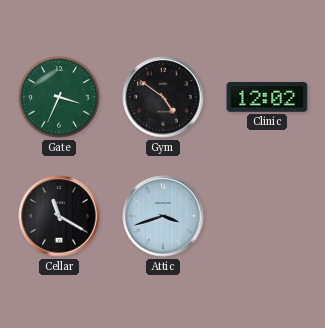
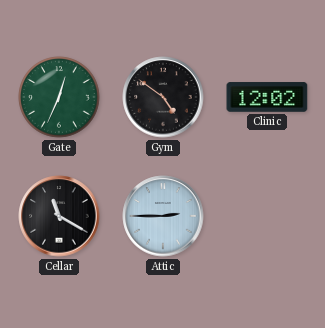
Gate: 3:34 -> 12:34 (59, 97)
Attic: 3:42 -> 2:45 (163, 216)
